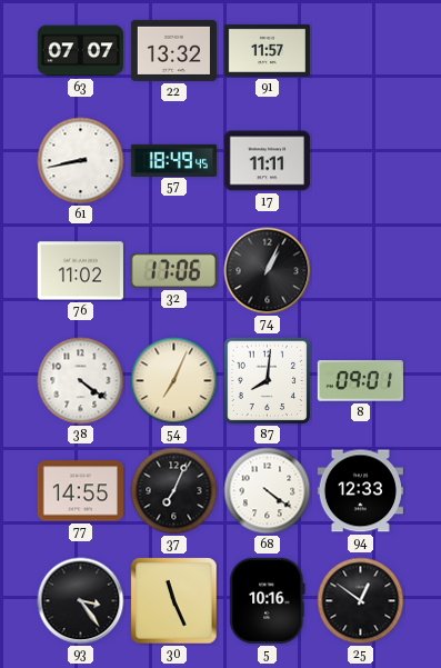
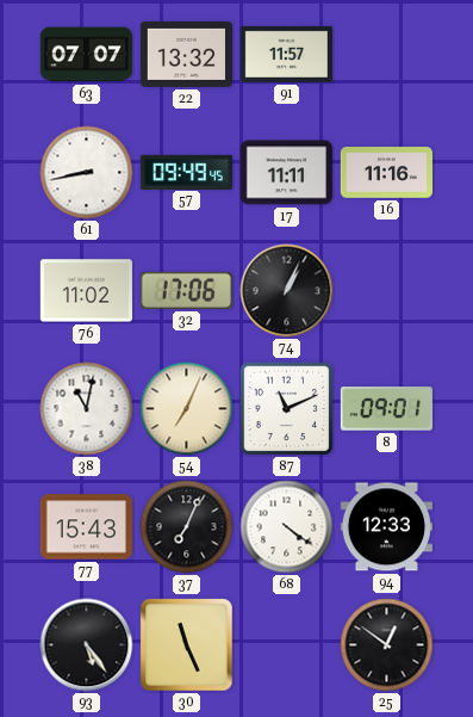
57: 18:49 -> 09:49 (186, 172)
16: none -> 11:16 (386, 173)
38: 4:21 -> 11:02 (87, 409)
87: 8:01 -> 11:11 (287, 409)
77: 14:55 -> 15:43 (86, 527)
93: 3:24 -> 5:24 (87, 645)
5: 10:16 -> none (268, 600)
